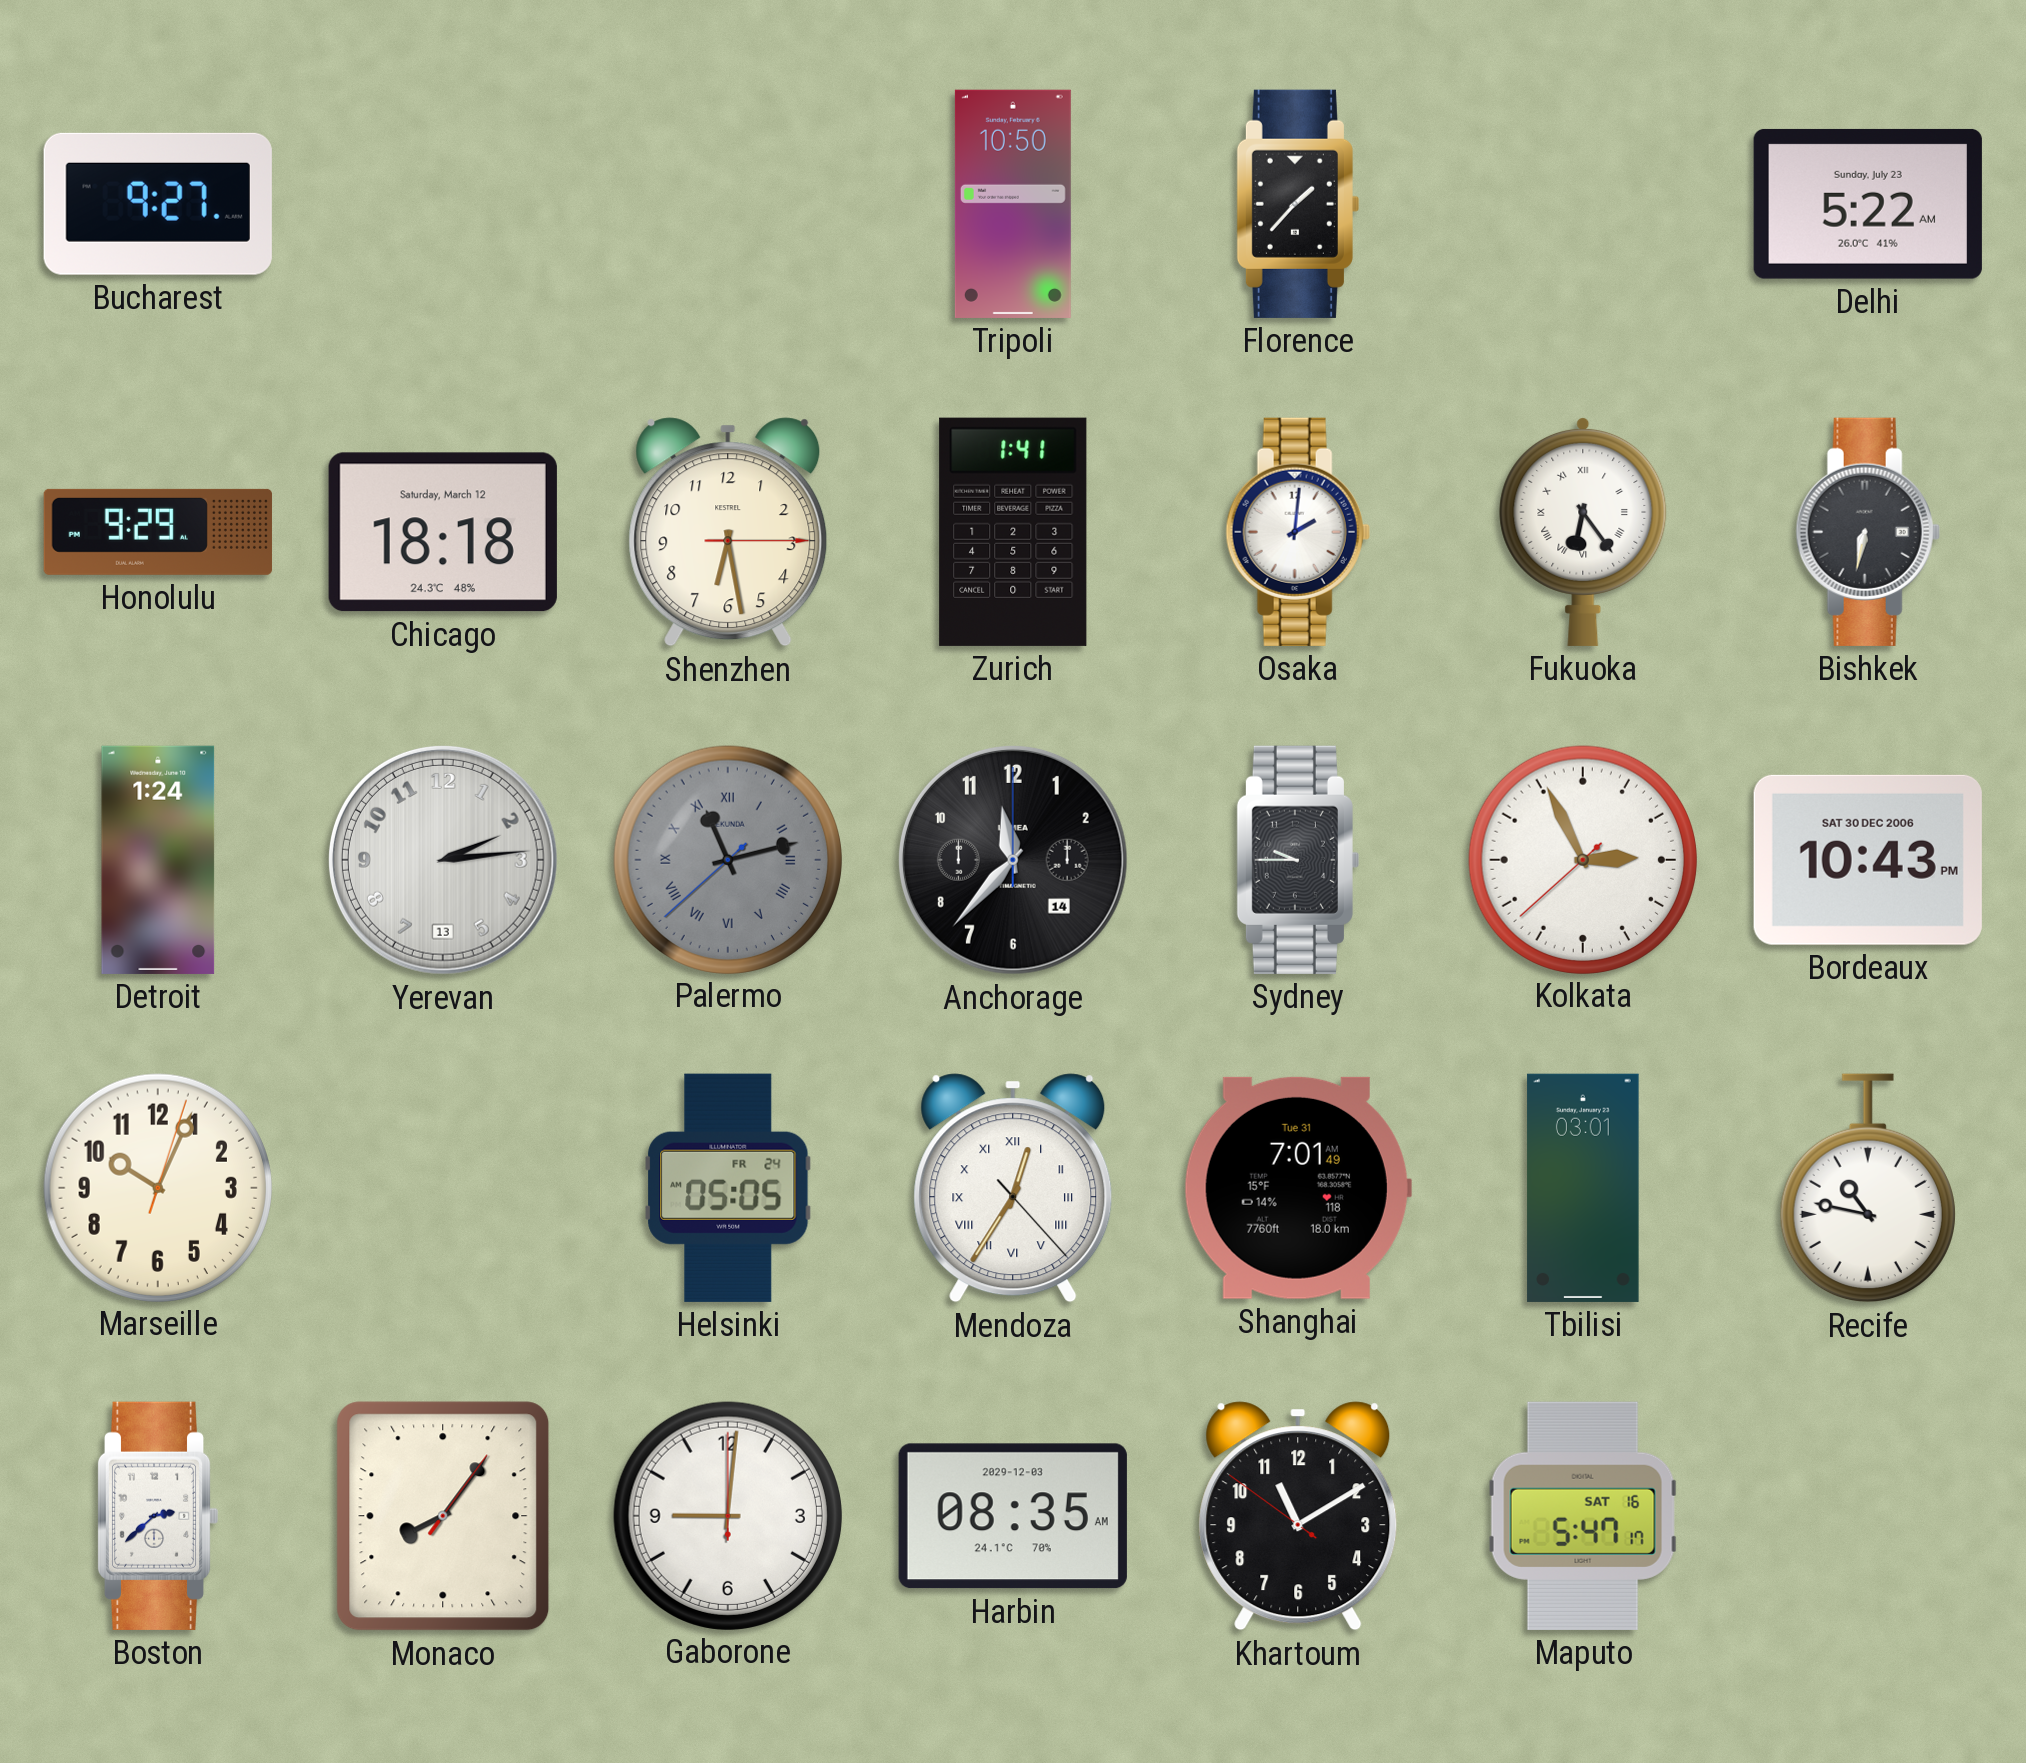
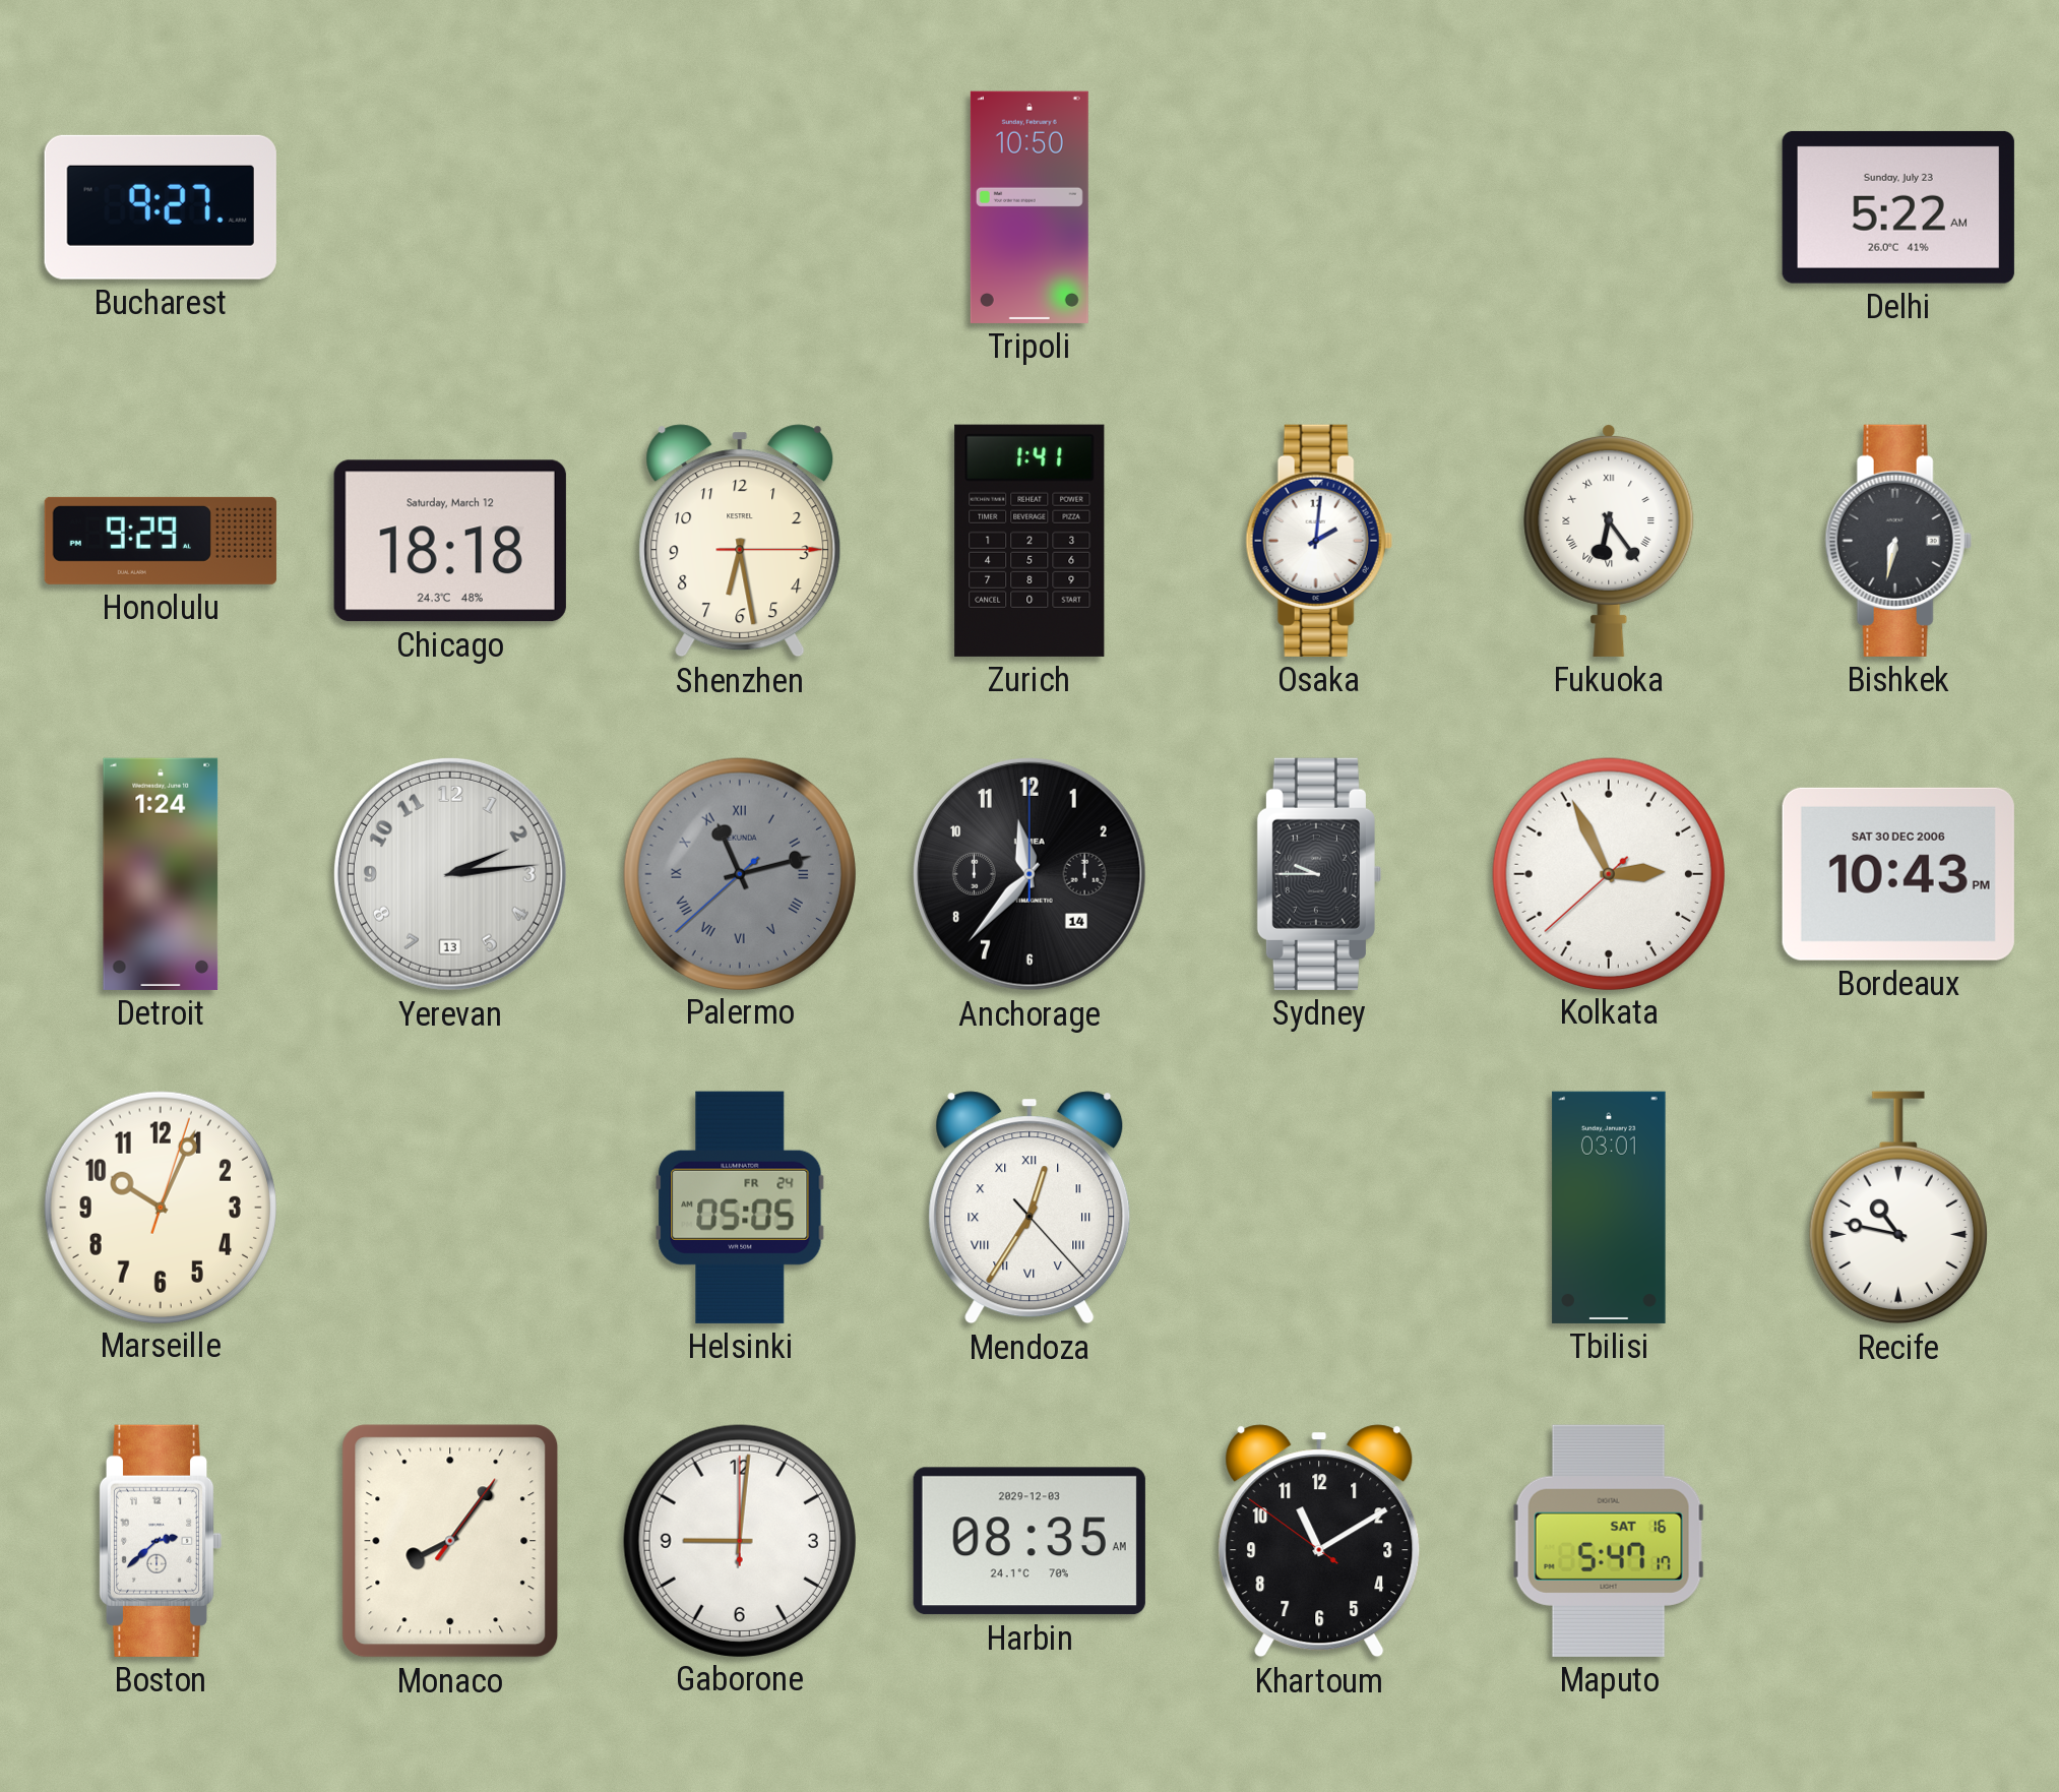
Florence: 1:37 -> none (1298, 204)
Shanghai: 7:01 -> none (1297, 1188)
